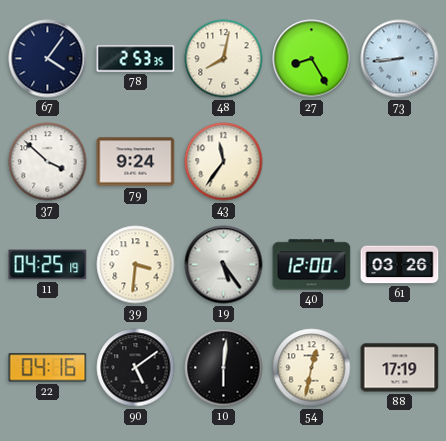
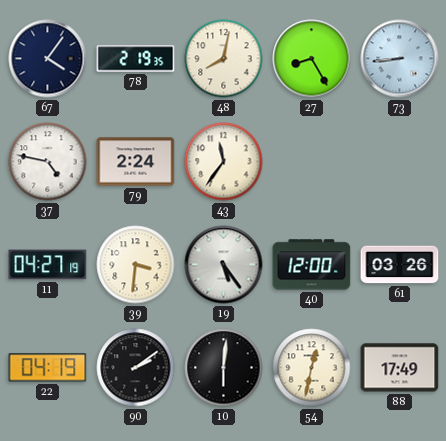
78: 2:53 -> 2:19 (136, 59)
37: 3:52 -> 4:47 (48, 162)
79: 9:24 -> 2:24 (136, 162)
11: 04:25 -> 04:27 (48, 265)
22: 04:16 -> 04:19 (48, 368)
90: 5:09 -> 2:09 (136, 368)
88: 17:19 -> 17:49 (400, 368)
